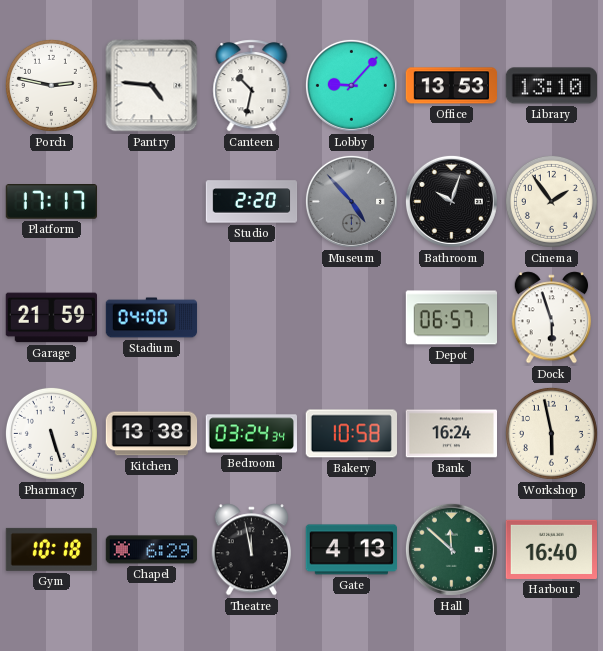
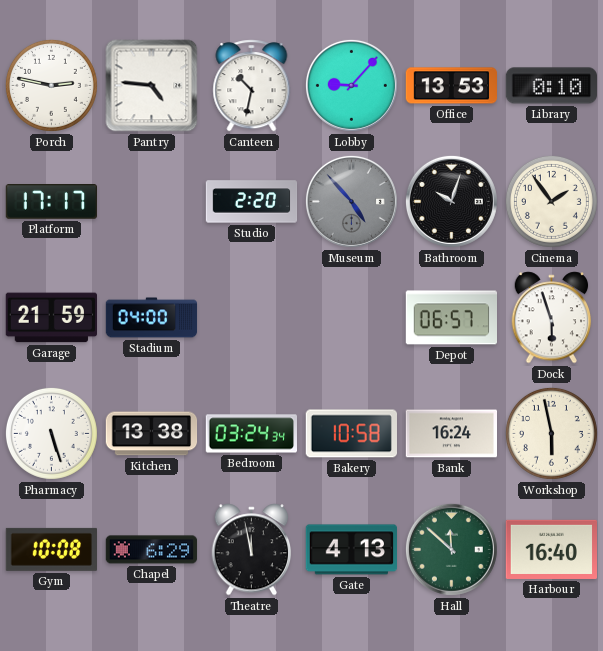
Library: 13:10 -> 0:10 (551, 86)
Gym: 10:18 -> 10:08 (51, 549)
